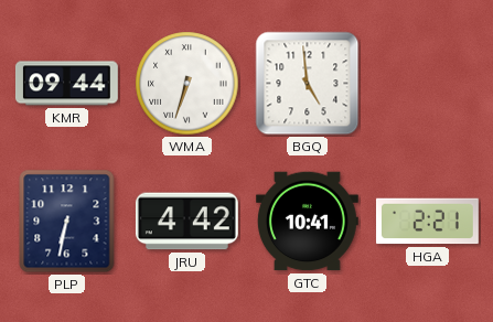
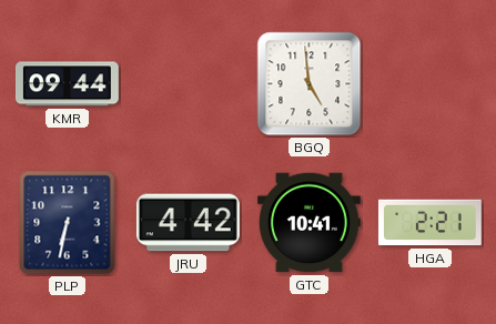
WMA: 6:33 -> none (187, 84)
